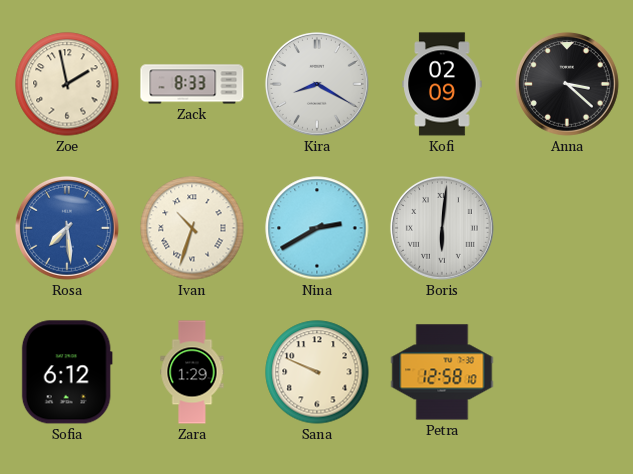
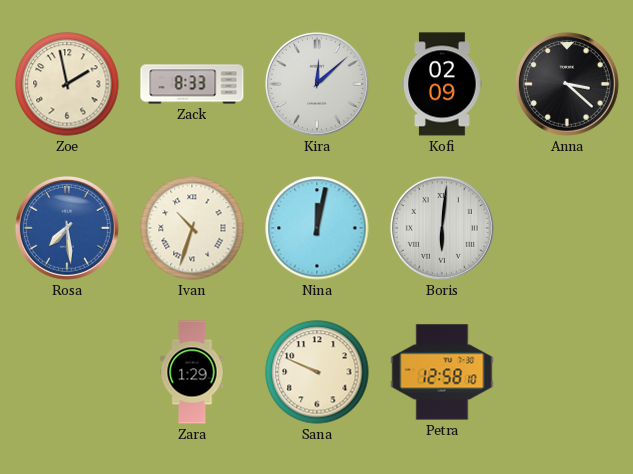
Kira: 8:20 -> 12:08 (317, 84)
Nina: 2:40 -> 12:02 (317, 228)
Sofia: 6:12 -> none (67, 372)
